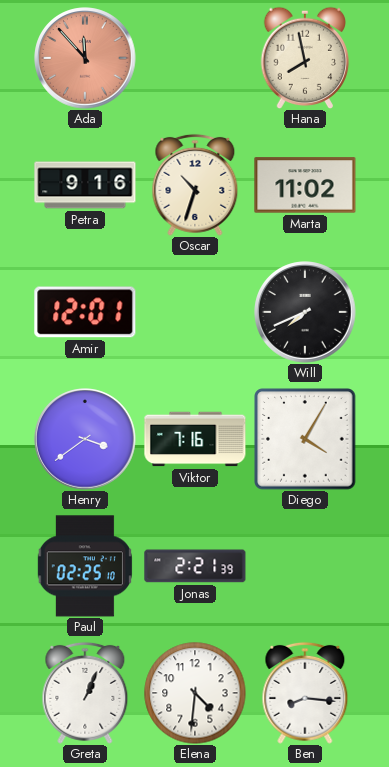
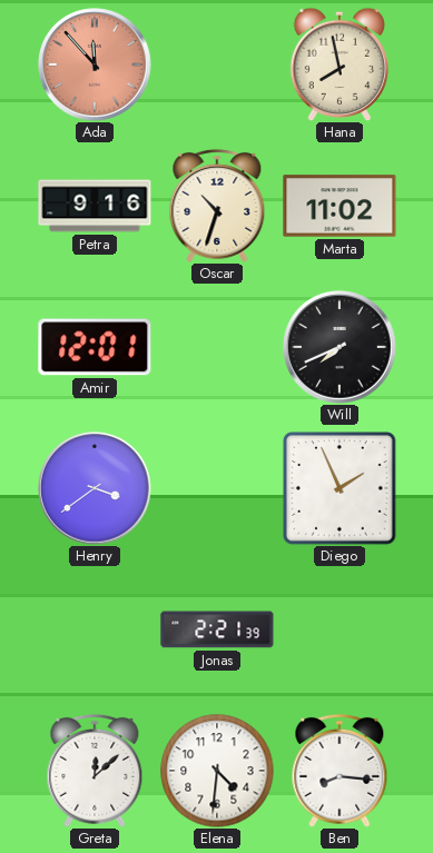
Viktor: 7:16 -> none (195, 439)
Diego: 4:05 -> 1:56 (339, 488)
Paul: 02:25 -> none (85, 566)
Greta: 1:04 -> 12:08 (95, 771)
